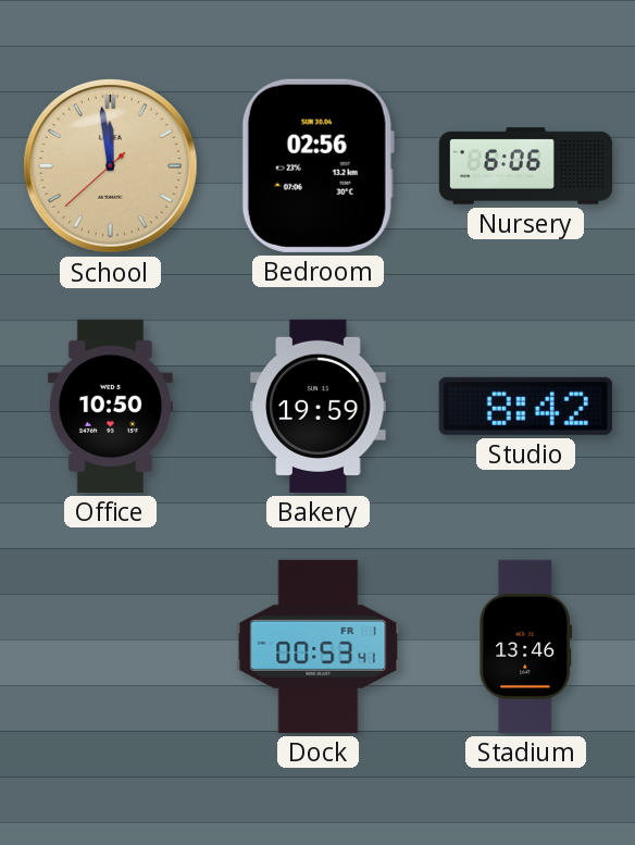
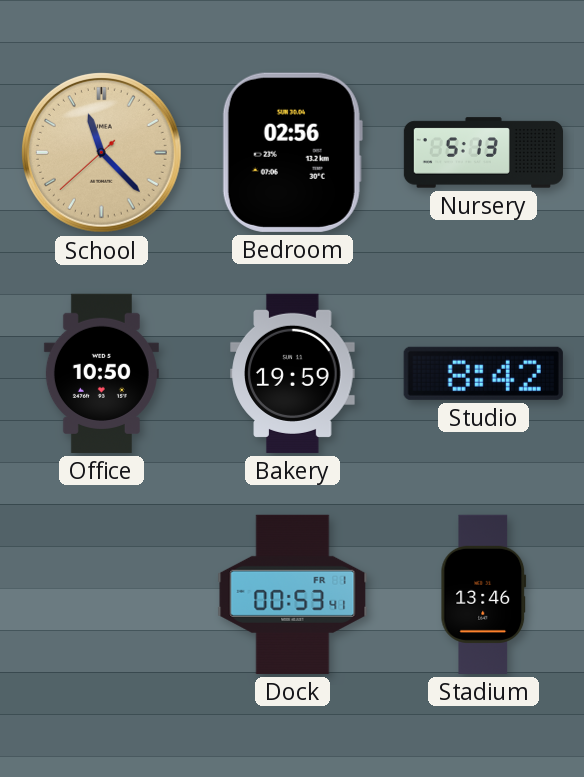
School: 11:58 -> 11:22 (101, 152)
Nursery: 6:06 -> 5:13 (484, 153)
